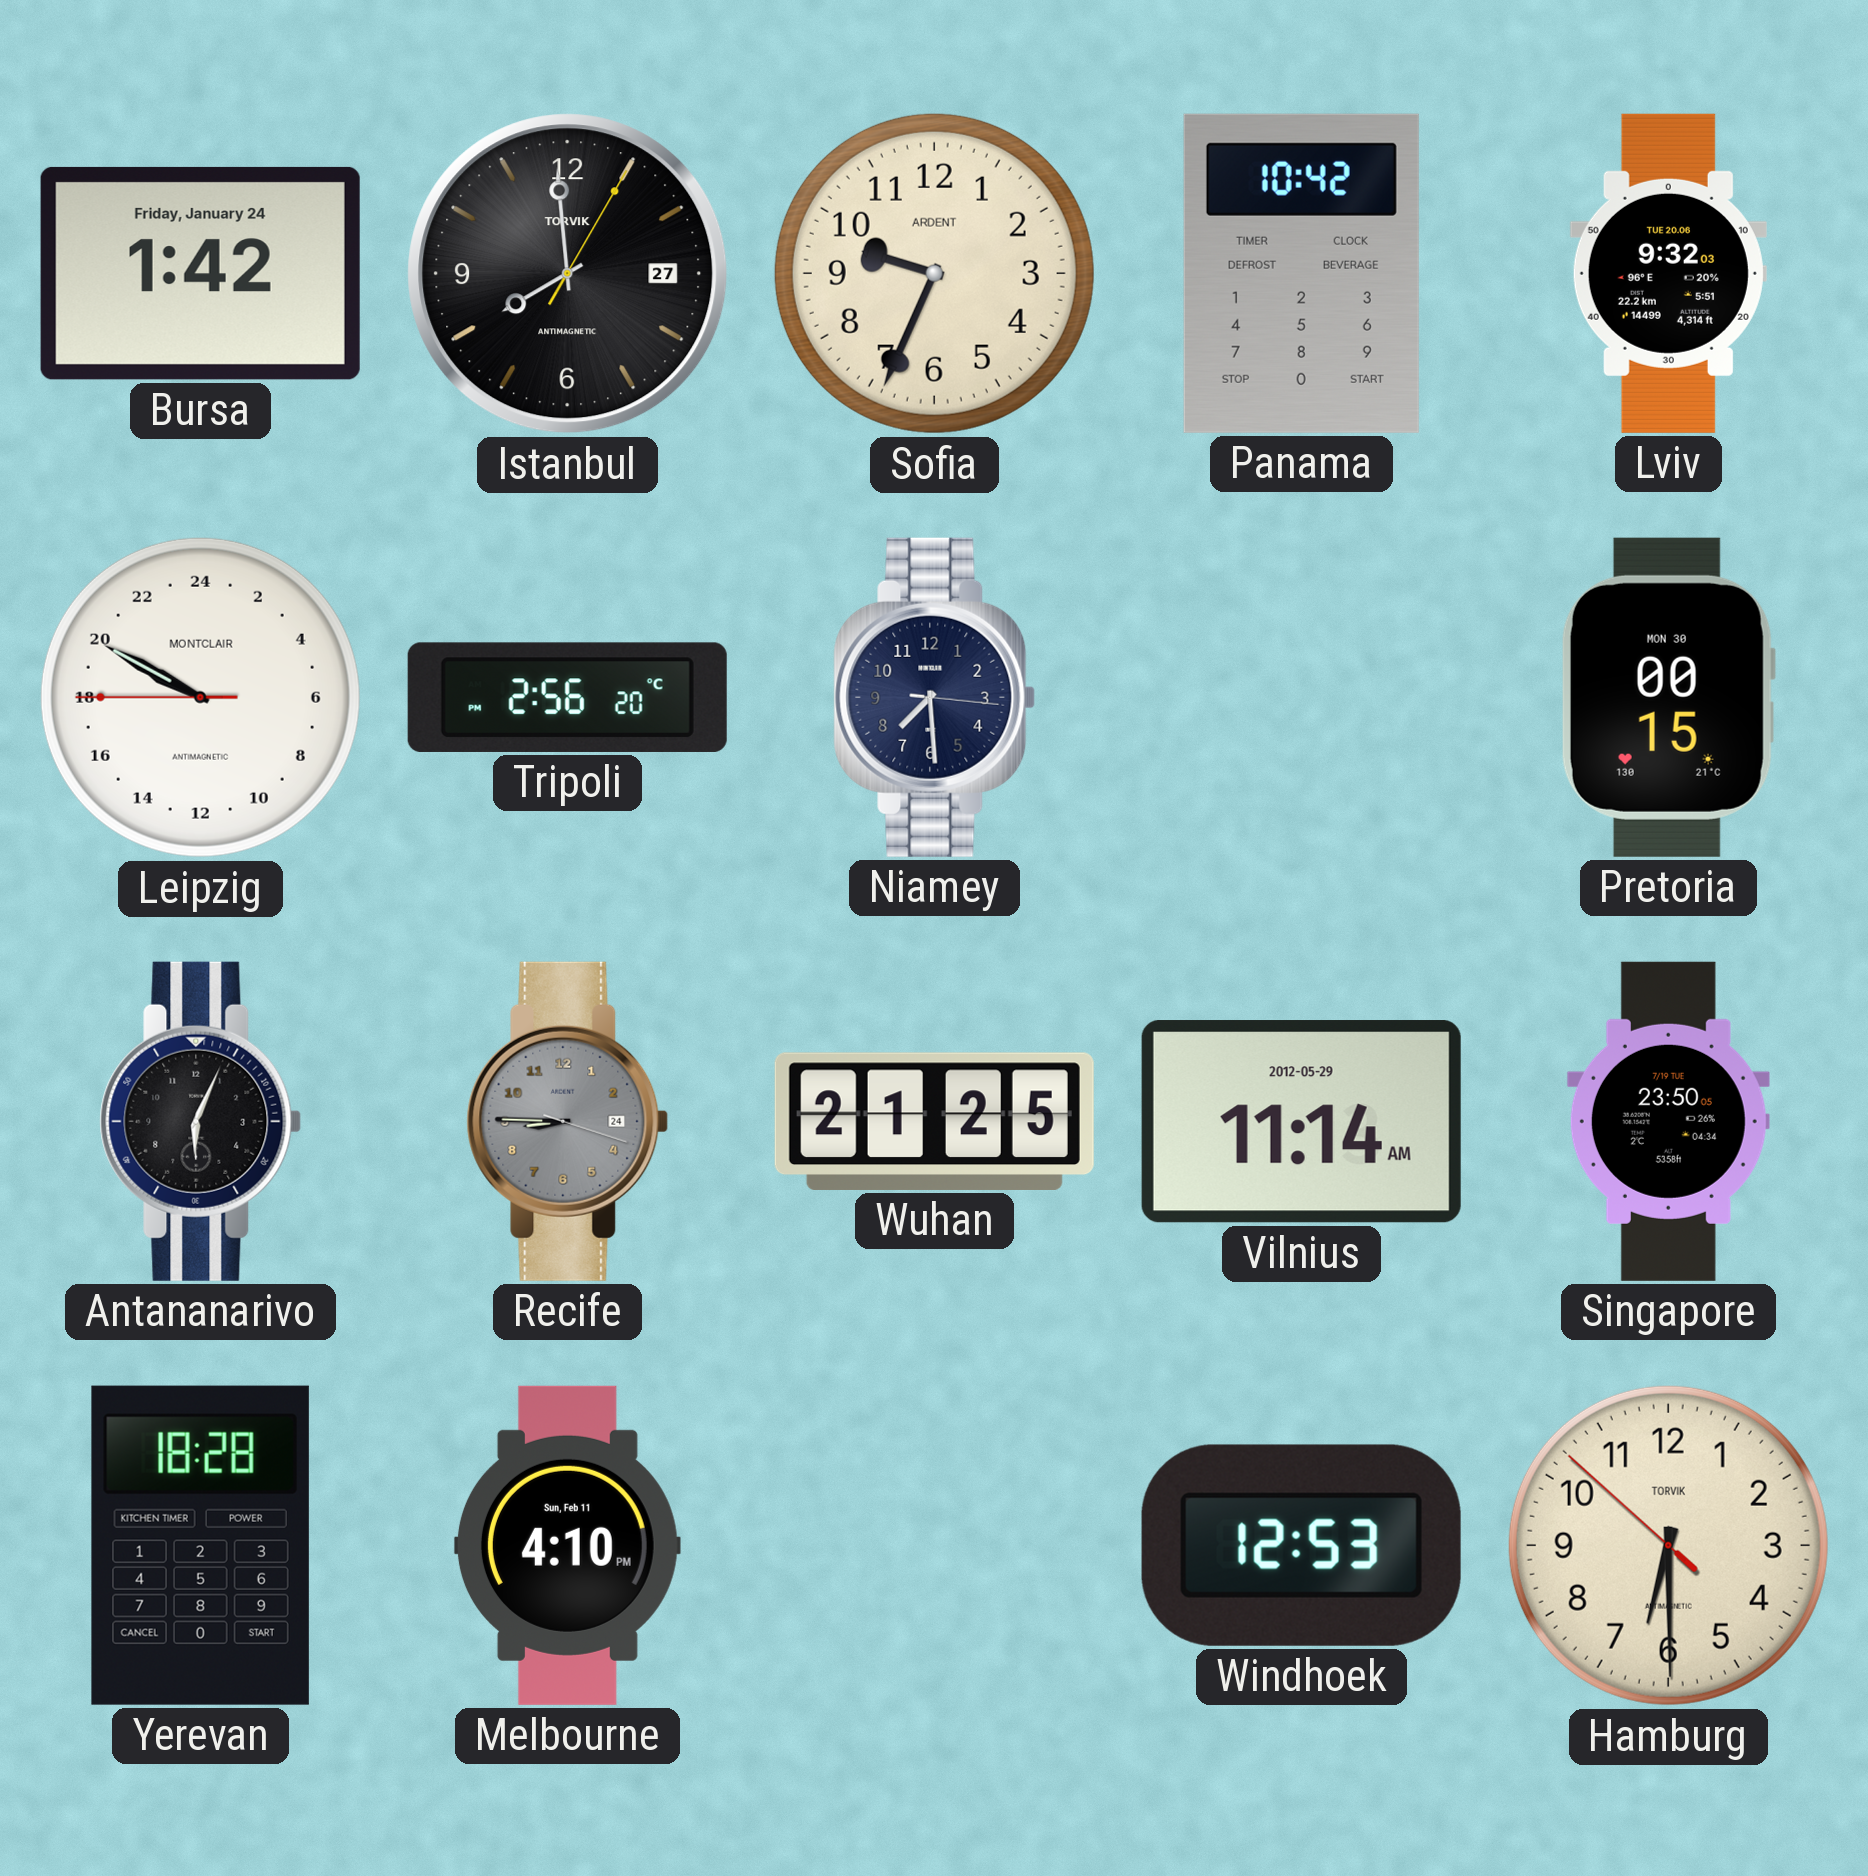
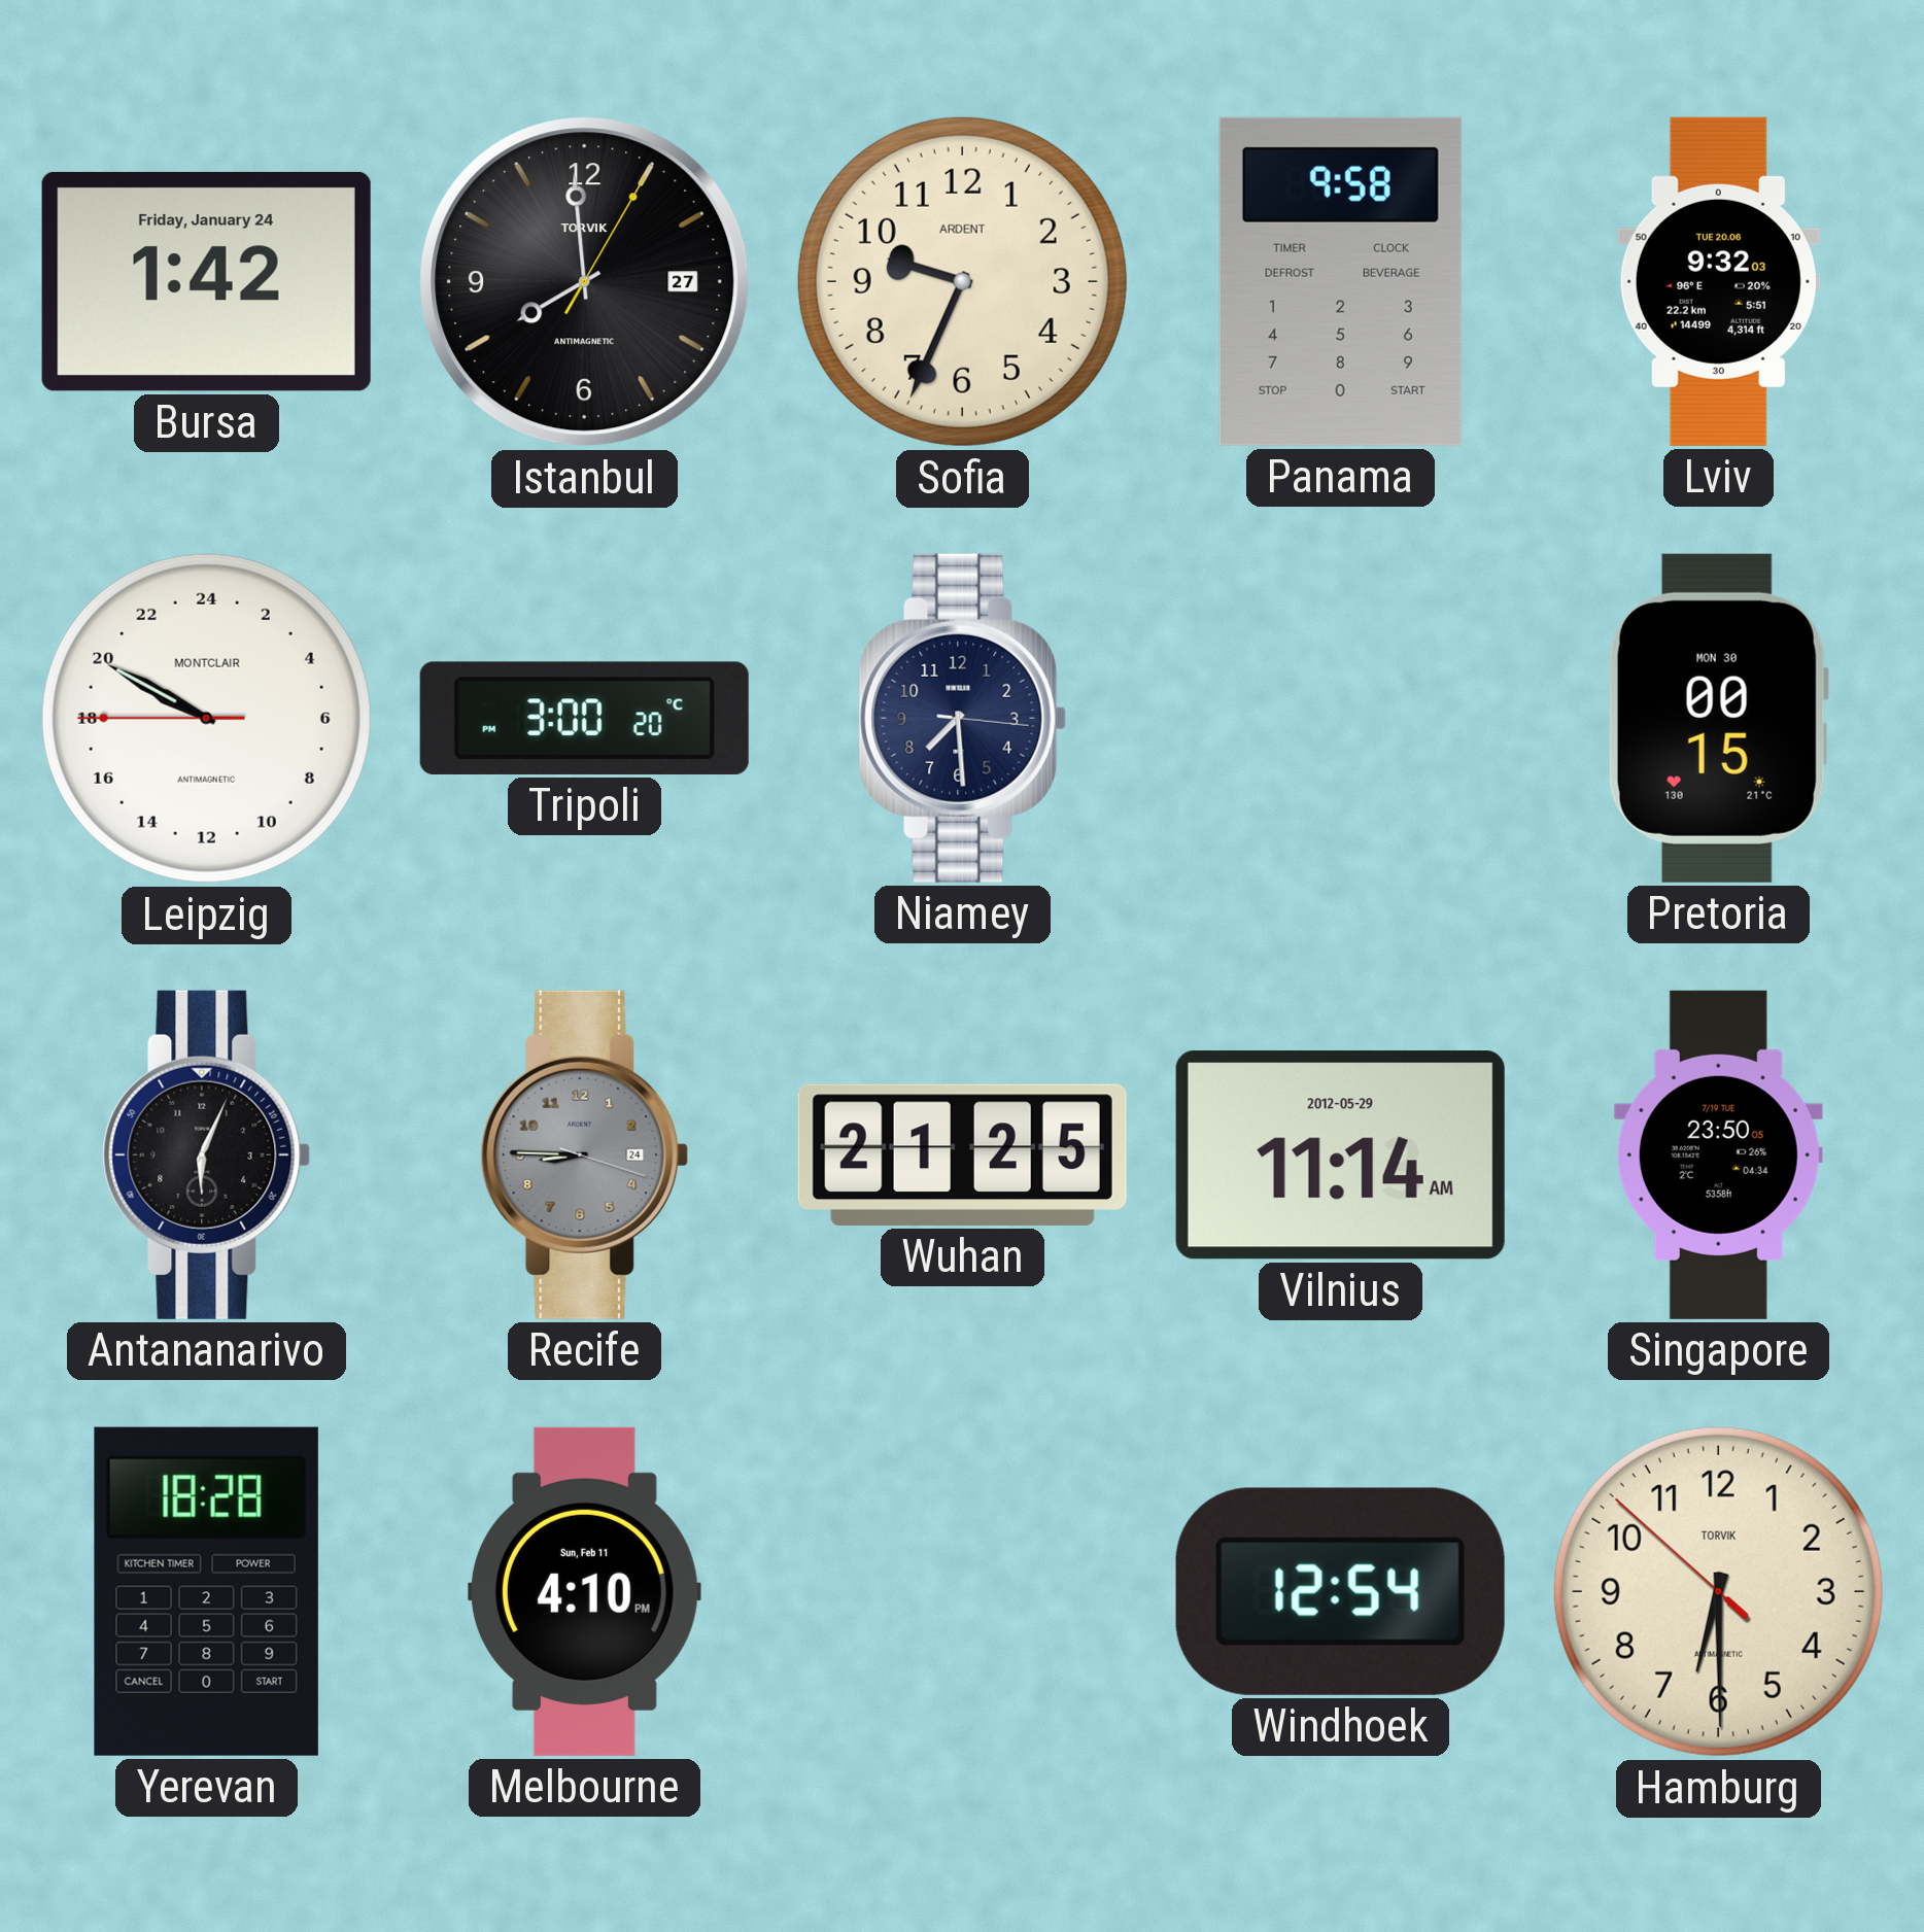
Panama: 10:42 -> 9:58 (1340, 281)
Tripoli: 2:56 -> 3:00 (584, 718)
Windhoek: 12:53 -> 12:54 (1340, 1591)
